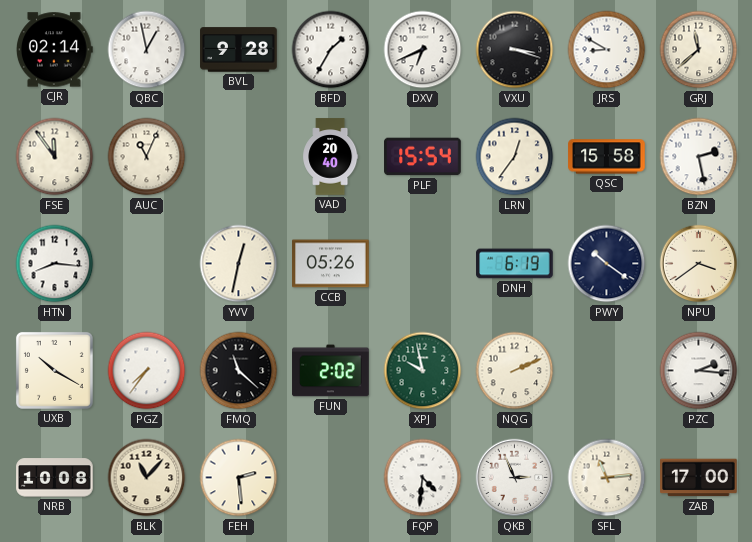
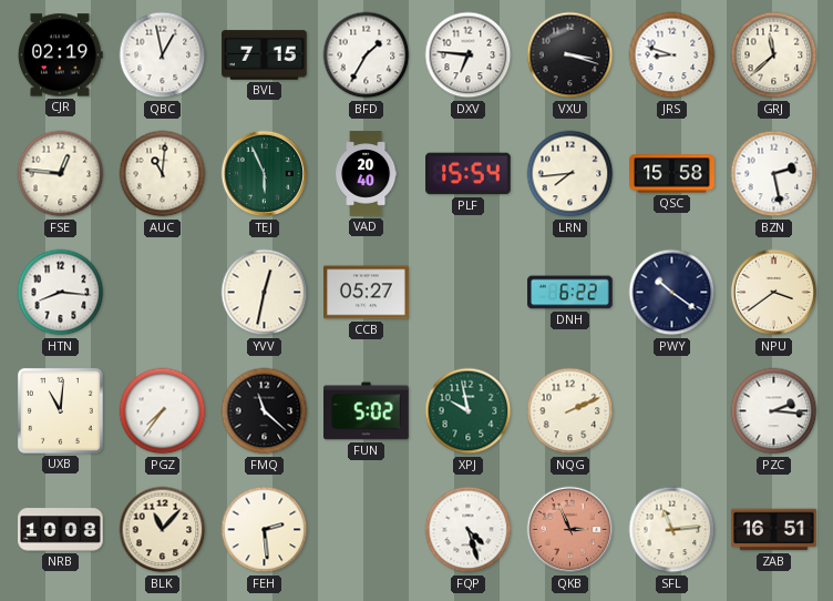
CJR: 02:14 -> 02:19 (61, 55)
BVL: 9:28 -> 7:15 (265, 55)
DXV: 6:41 -> 6:46 (469, 55)
JRS: 8:50 -> 8:48 (672, 55)
FSE: 11:54 -> 12:46 (61, 174)
AUC: 11:04 -> 11:01 (163, 174)
TEJ: none -> 5:56 (265, 174)
LRN: 12:36 -> 7:44 (570, 174)
CCB: 05:26 -> 05:27 (367, 293)
DNH: 6:19 -> 6:22 (570, 293)
UXB: 10:20 -> 11:01 (60, 410)
FUN: 2:02 -> 5:02 (367, 411)
FQP: 4:31 -> 4:27 (469, 530)
QKB dial: white -> salmon (570, 530)
ZAB: 17:00 -> 16:51 (774, 530)
